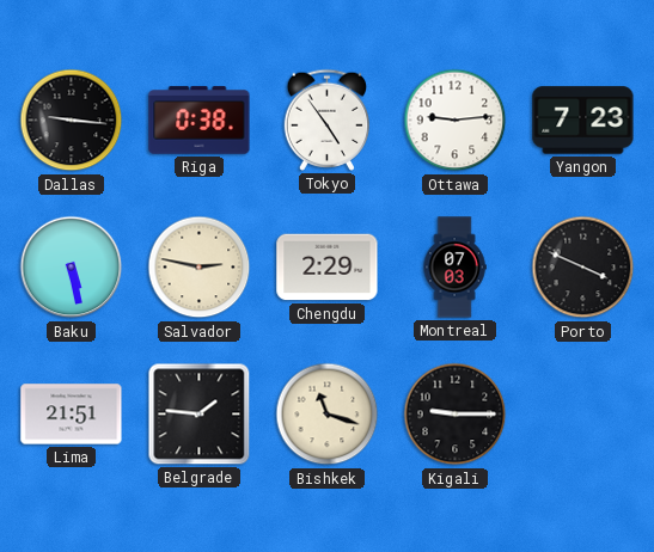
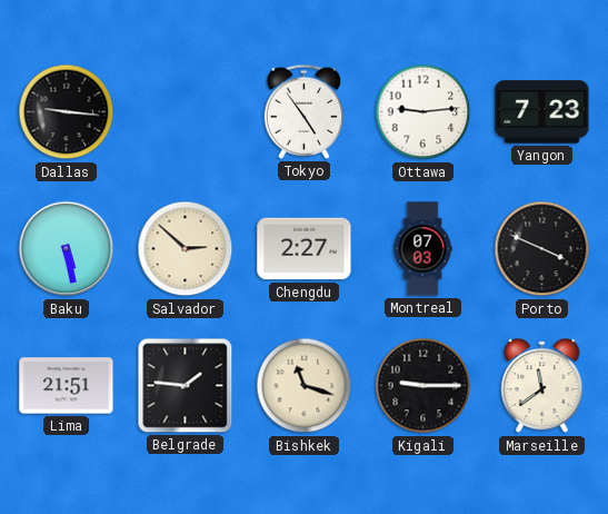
Riga: 0:38 -> none (200, 121)
Salvador: 2:47 -> 2:52 (186, 249)
Chengdu: 2:29 -> 2:27 (305, 249)
Marseille: none -> 11:39 (542, 386)
